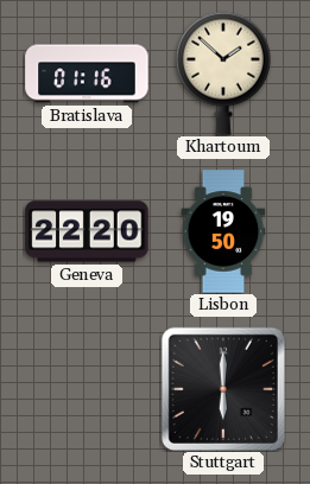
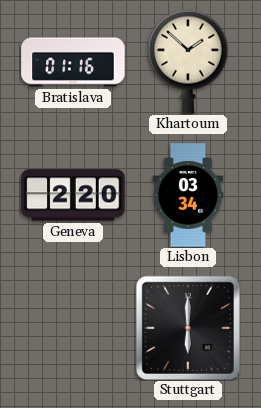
Geneva: 22:20 -> 2:20 (73, 195)
Lisbon: 19:50 -> 03:34 (188, 195)
